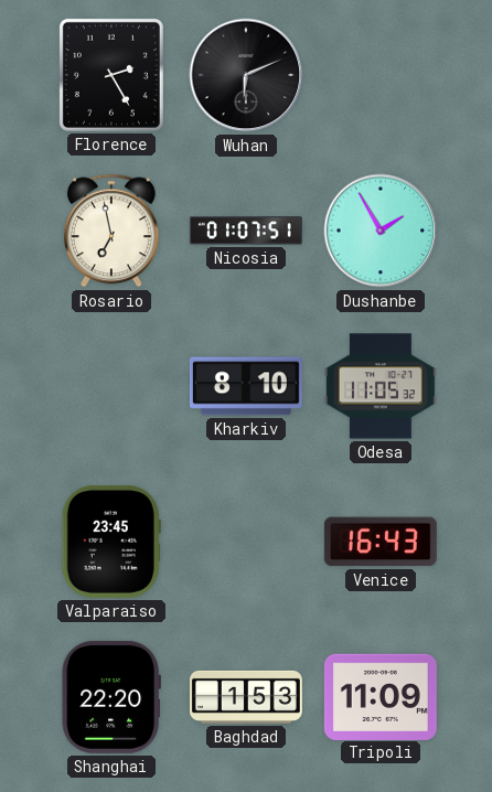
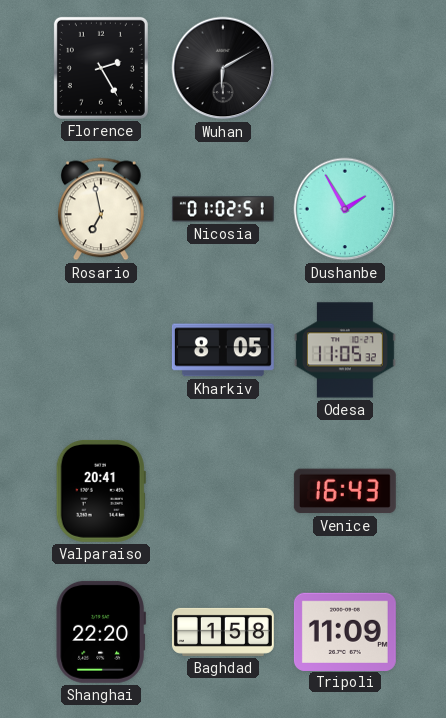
Wuhan: 6:11 -> 6:10 (223, 68)
Nicosia: 01:07 -> 01:02 (223, 209)
Kharkiv: 8:10 -> 8:05 (223, 350)
Valparaiso: 23:45 -> 20:41 (101, 491)
Baghdad: 1:53 -> 1:58 (223, 632)
